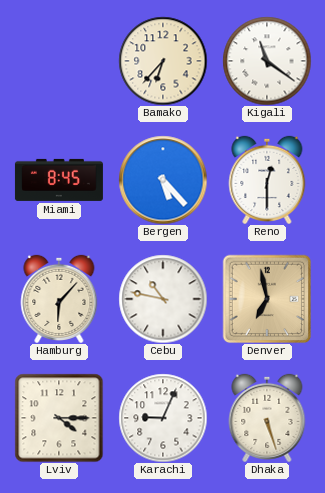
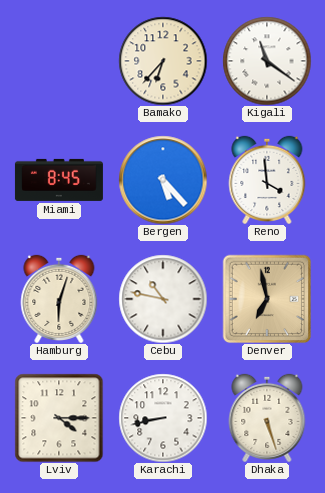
Reno: 12:30 -> 3:59 (267, 180)
Hamburg: 6:07 -> 6:03 (59, 299)
Karachi: 9:04 -> 8:43 (163, 418)
